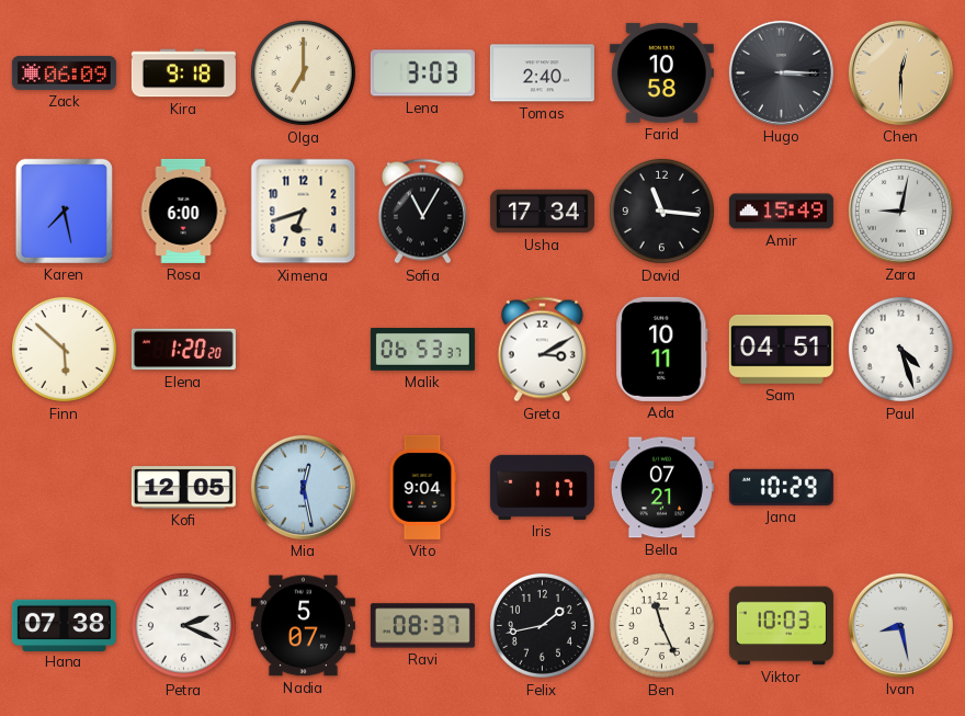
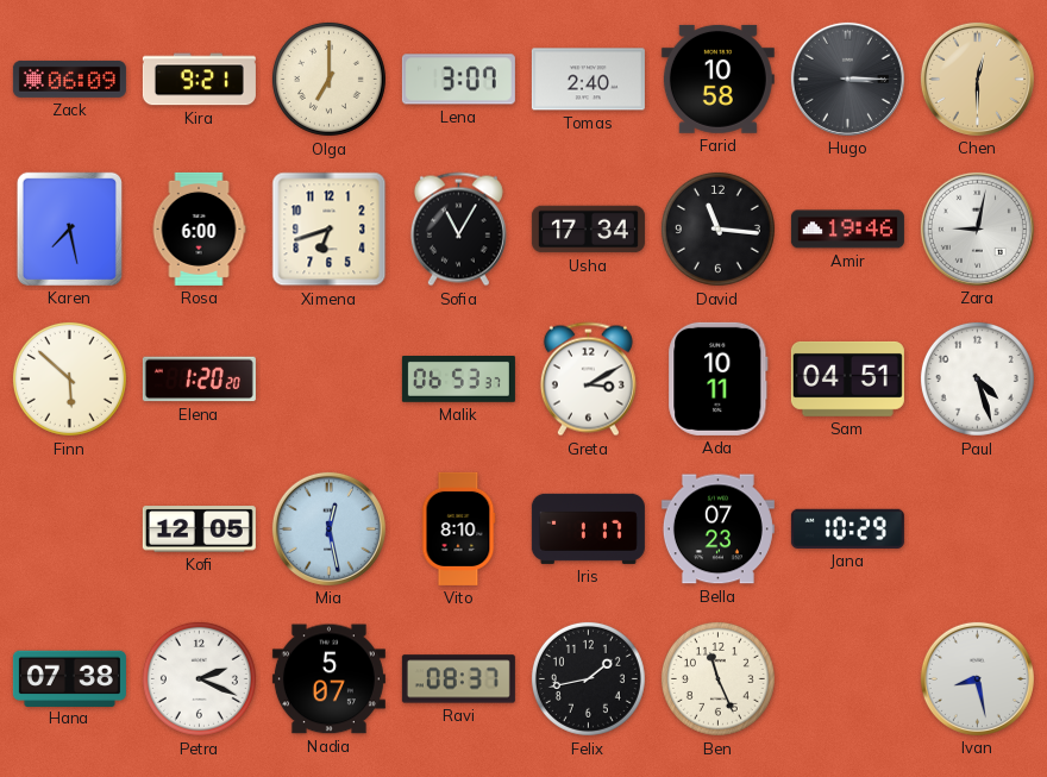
Kira: 9:18 -> 9:21 (199, 80)
Lena: 3:03 -> 3:07 (458, 80)
Amir: 15:49 -> 19:46 (847, 230)
Vito: 9:04 -> 8:10 (458, 528)
Bella: 07:21 -> 07:23 (717, 530)
Viktor: 10:03 -> none (781, 626)
